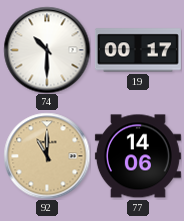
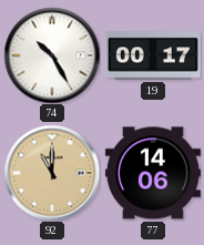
74: 10:30 -> 10:25 (52, 55)
